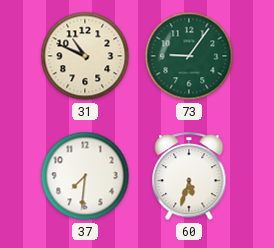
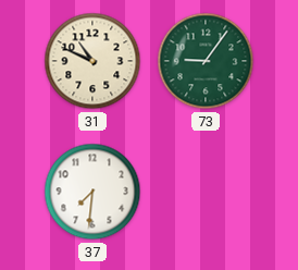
60: 5:33 -> none (189, 177)
